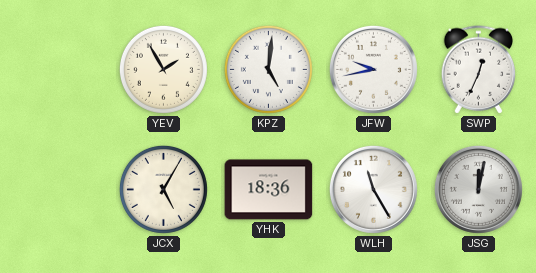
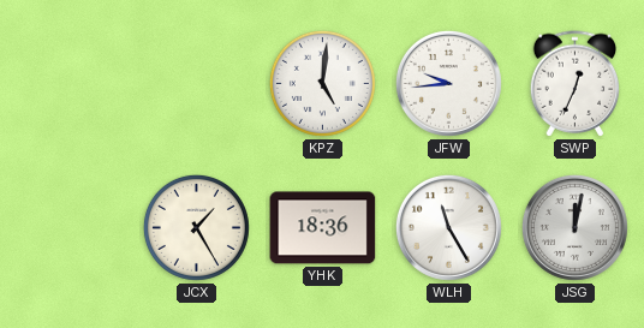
YEV: 1:55 -> none (163, 69)
JFW: 9:43 -> 9:44 (448, 83)
JCX: 5:05 -> 1:25 (196, 227)
